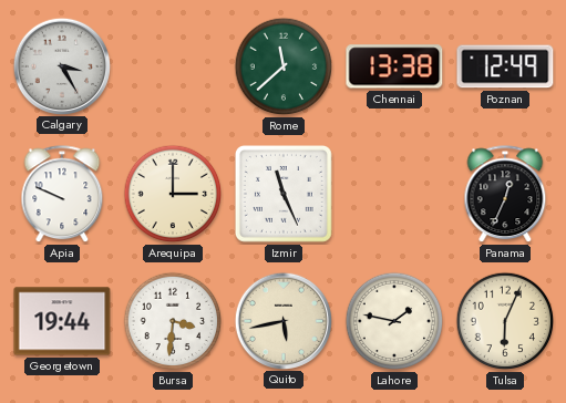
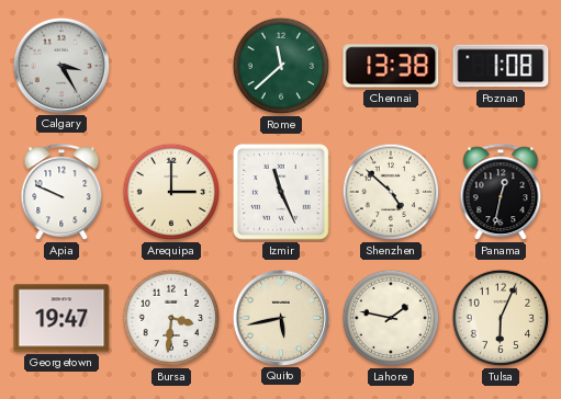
Poznan: 12:49 -> 1:08 (501, 66)
Shenzhen: none -> 4:52 (391, 192)
Panama: 12:34 -> 12:32 (501, 193)
Georgetown: 19:44 -> 19:47 (61, 318)
